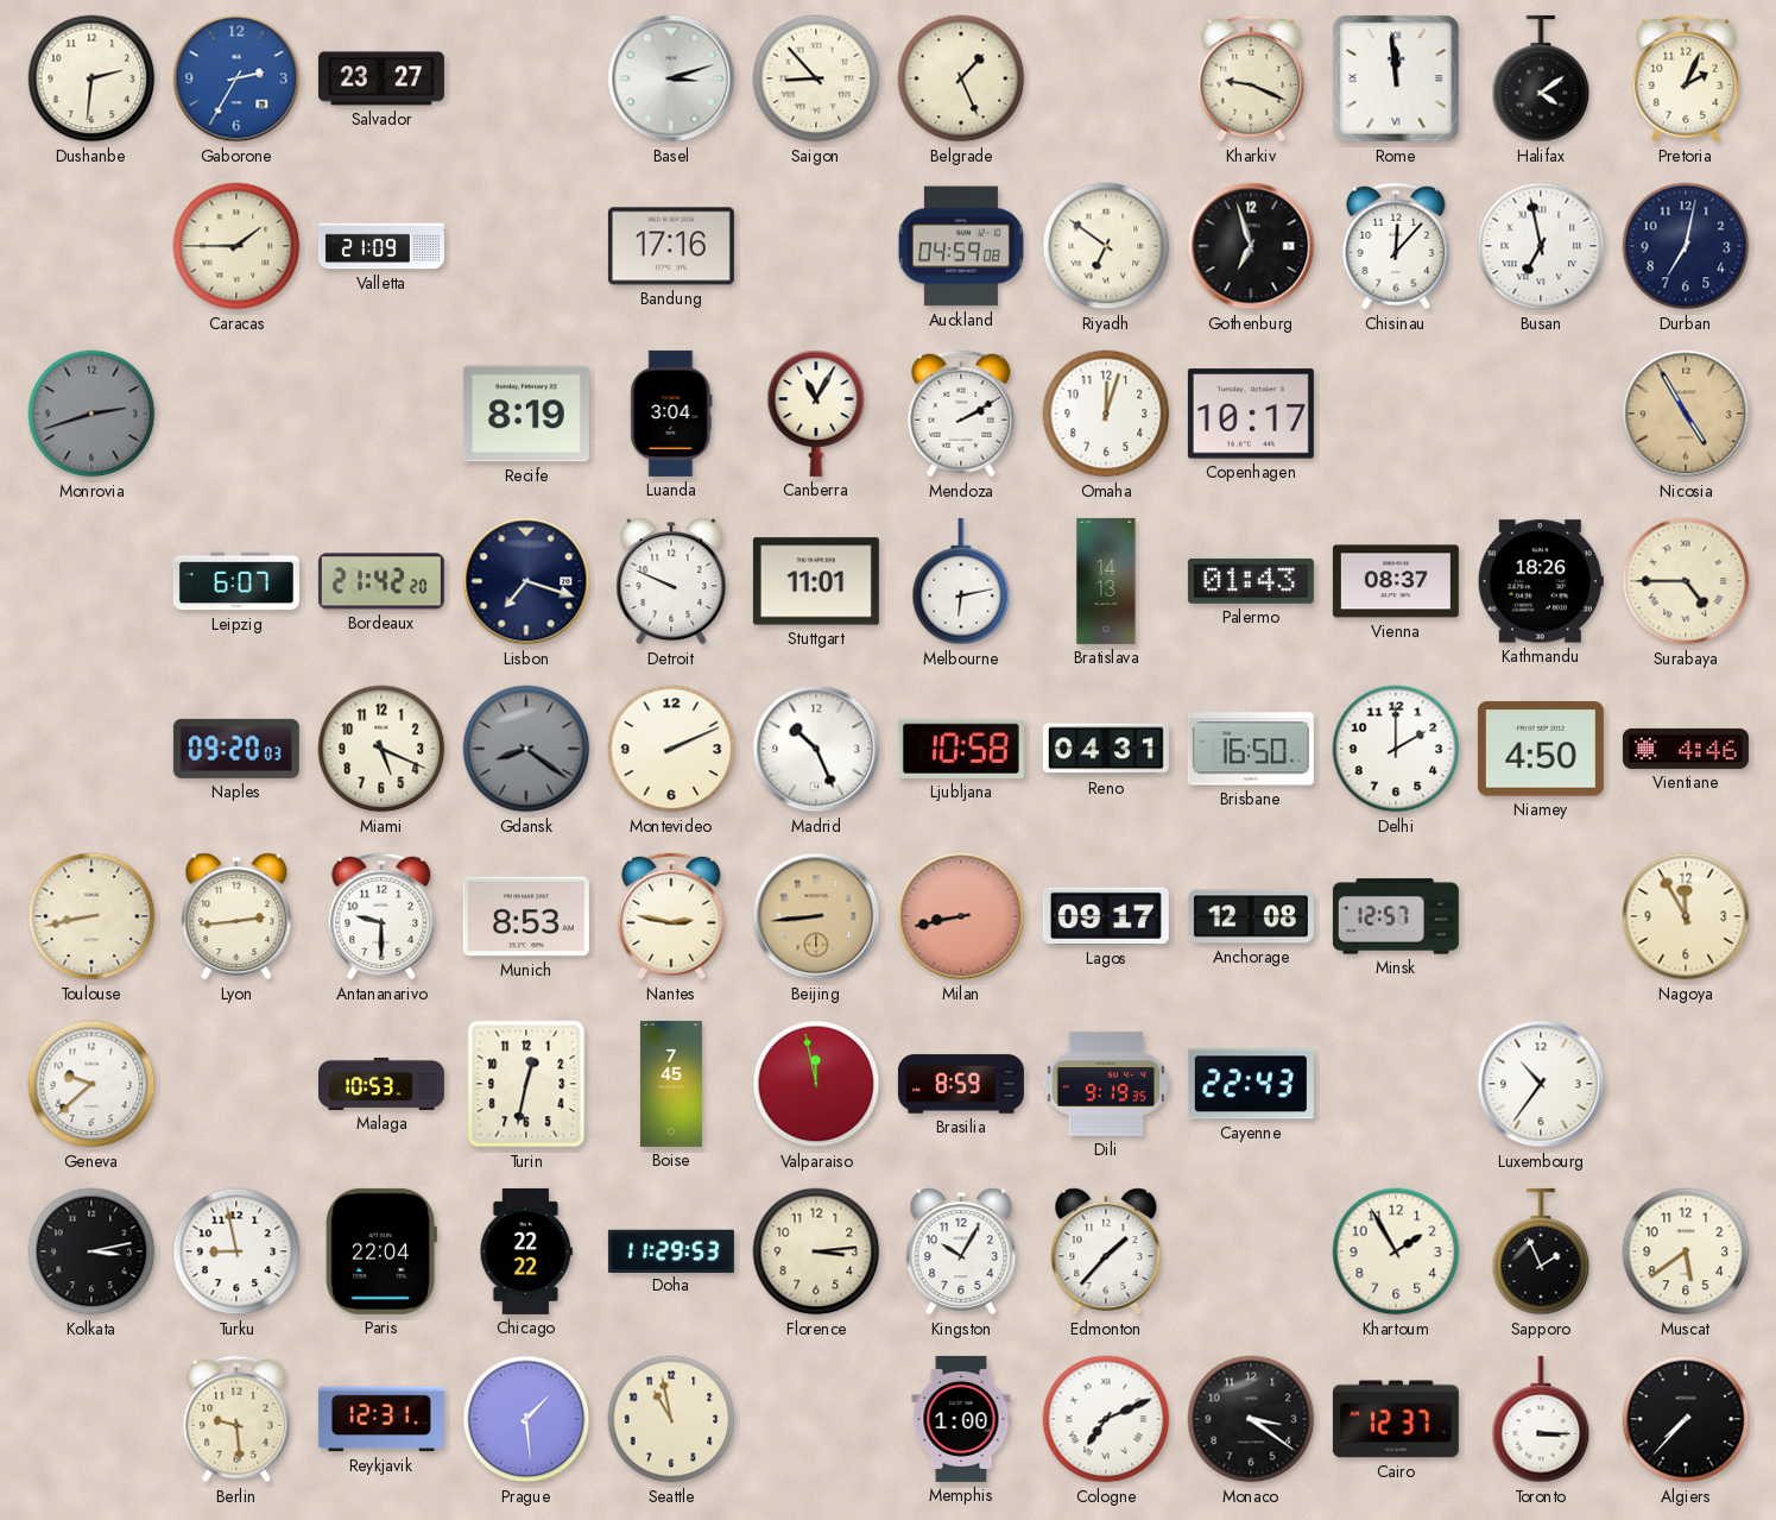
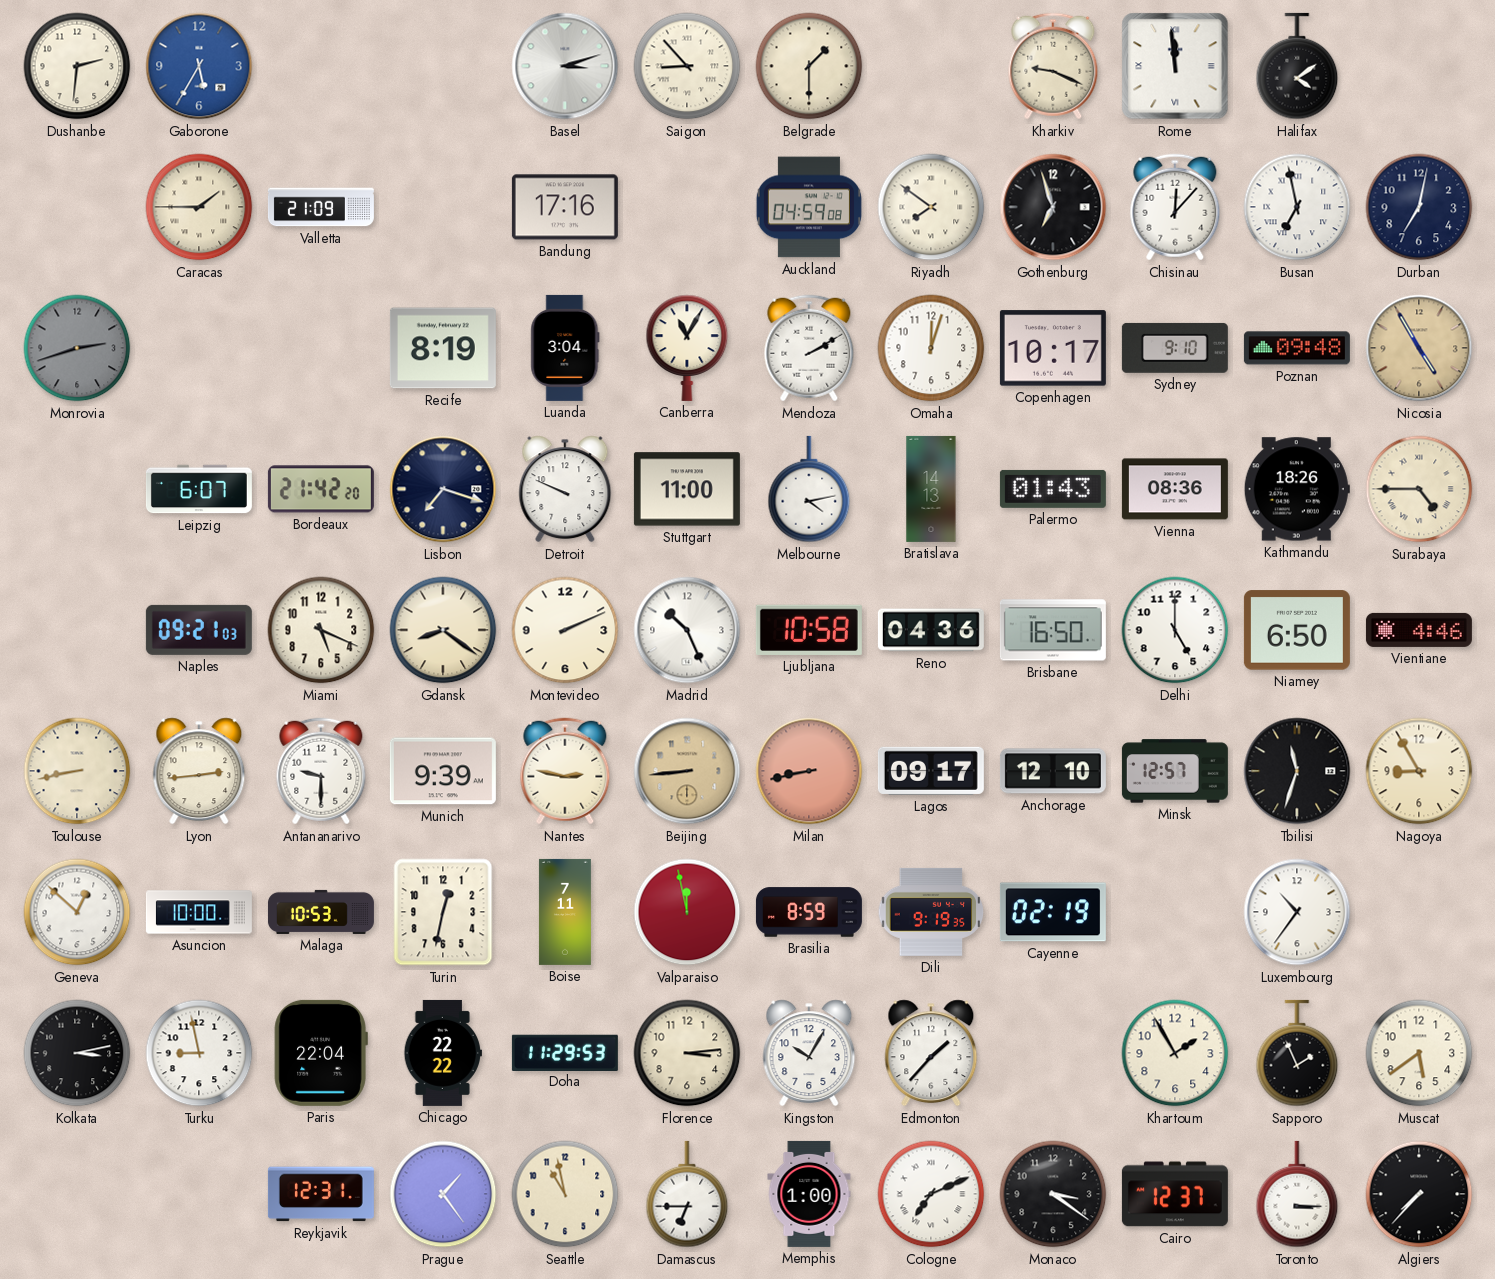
Gaborone: 2:35 -> 5:35 (199, 66)
Salvador: 23:27 -> none (381, 78)
Belgrade: 1:26 -> 1:30 (809, 66)
Pretoria: 2:04 -> none (1686, 78)
Riyadh: 6:51 -> 7:51 (931, 207)
Sydney: none -> 9:10 (1175, 348)
Poznan: none -> 09:48 (1297, 348)
Stuttgart: 11:01 -> 11:00 (687, 489)
Melbourne: 6:13 -> 4:13 (809, 489)
Vienna: 08:37 -> 08:36 (1175, 489)
Naples: 09:20 -> 09:21 (199, 630)
Gdansk dial: grey -> cream (443, 630)
Reno: 04:31 -> 04:36 (931, 630)
Delhi: 2:00 -> 5:00 (1175, 630)
Niamey: 4:50 -> 6:50 (1297, 630)
Munich: 8:53 -> 9:39 (443, 771)
Anchorage: 12:08 -> 12:10 (1053, 771)
Tbilisi: none -> 11:33 (1297, 771)
Nagoya: 11:55 -> 8:55 (1419, 771)
Geneva: 9:38 -> 12:52 (77, 912)
Asuncion: none -> 10:00 (199, 912)
Boise: 7:45 -> 7:11 (565, 912)
Cayenne: 22:43 -> 02:19 (1053, 912)
Berlin: 9:29 -> none (236, 1419)
Prague: 1:29 -> 1:24 (443, 1194)
Damascus: none -> 6:45 (687, 1194)
